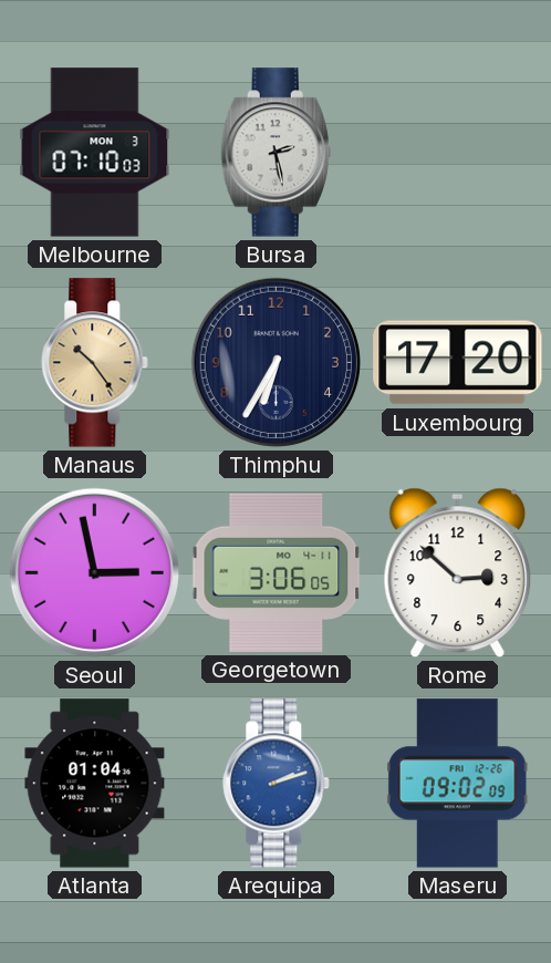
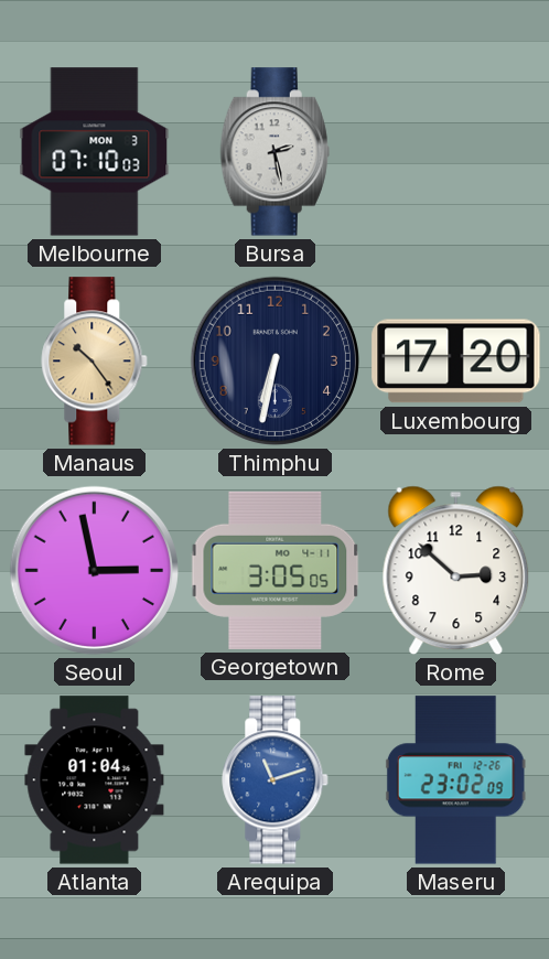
Thimphu: 6:35 -> 6:32 (274, 360)
Georgetown: 3:06 -> 3:05 (276, 570)
Arequipa: 2:12 -> 11:12 (276, 780)
Maseru: 09:02 -> 23:02 (455, 780)
